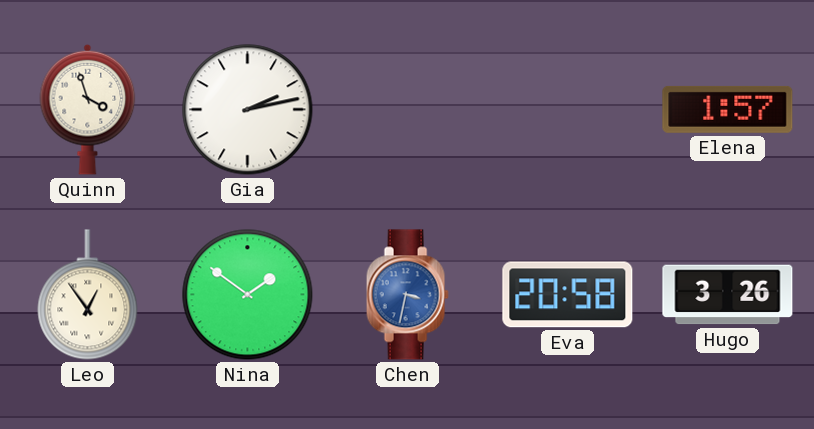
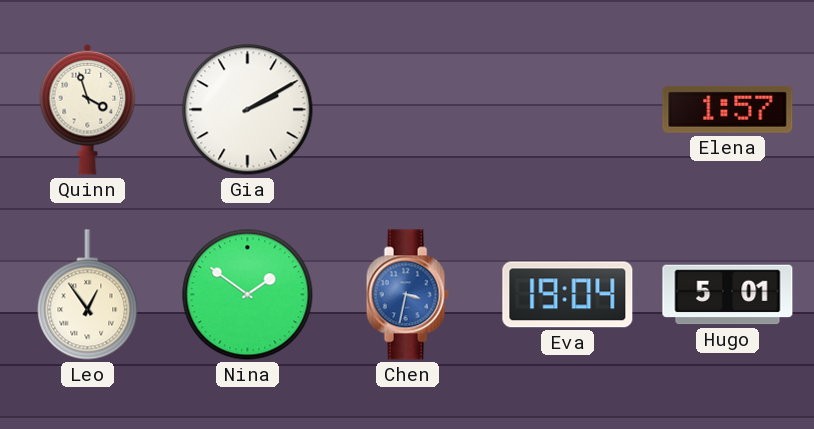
Gia: 2:13 -> 2:10 (248, 110)
Eva: 20:58 -> 19:04 (568, 295)
Hugo: 3:26 -> 5:01 (728, 295)
